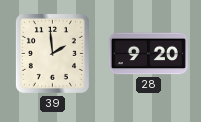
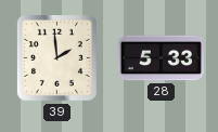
28: 9:20 -> 5:33 (161, 58)
